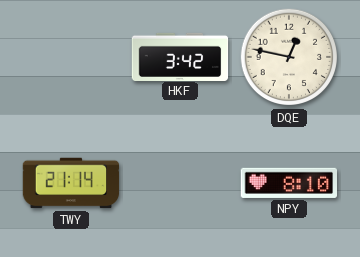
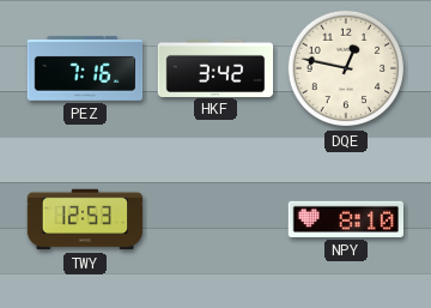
PEZ: none -> 7:16 (85, 68)
TWY: 21:14 -> 12:53 (85, 219)
